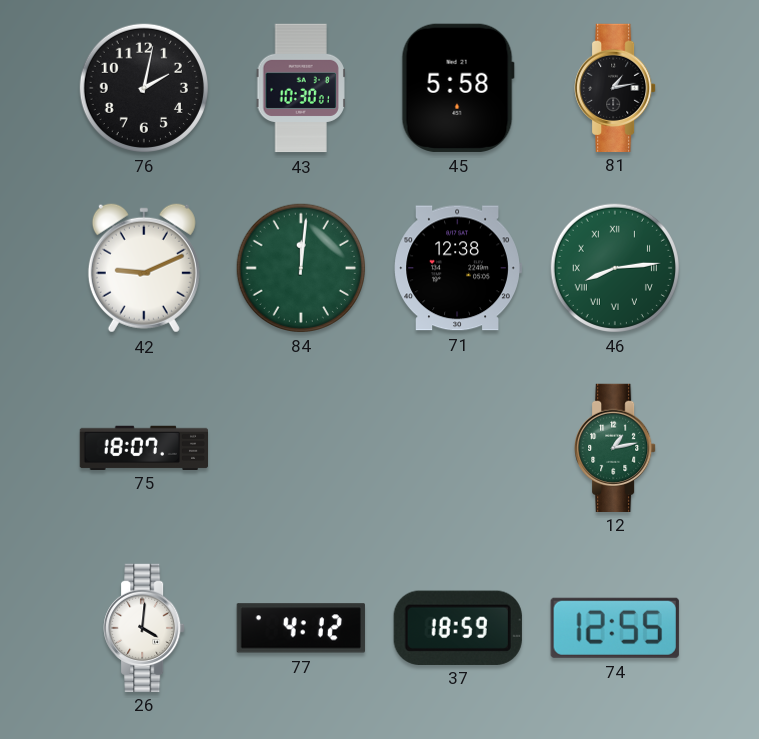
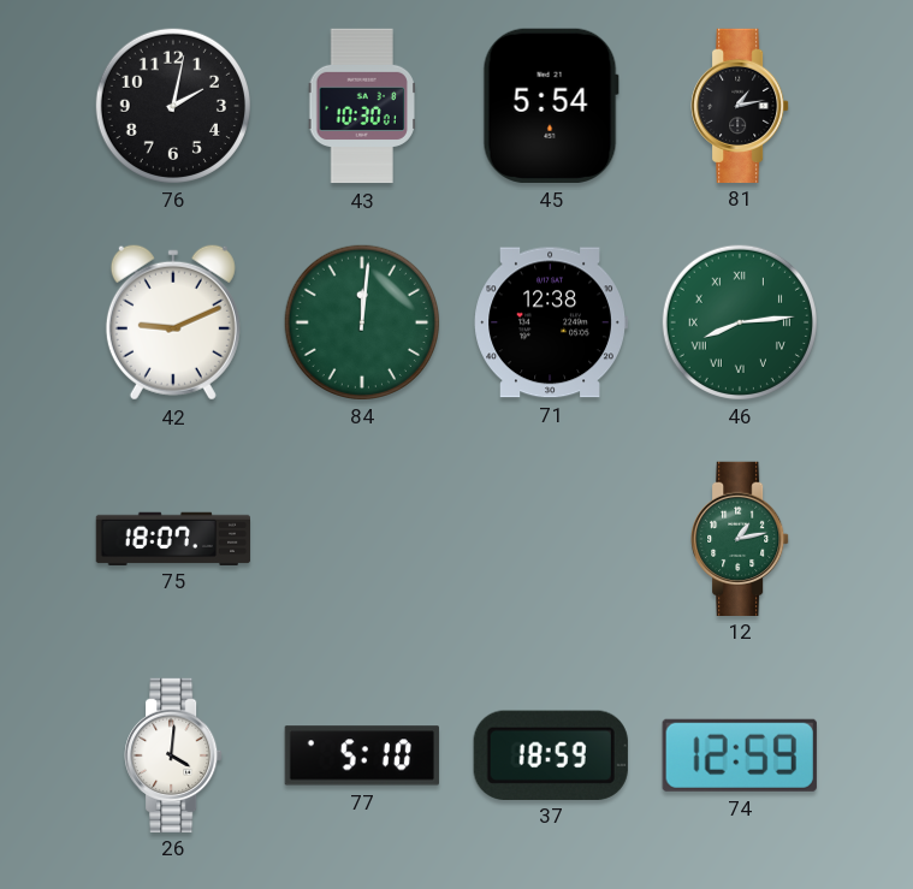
45: 5:58 -> 5:54 (551, 106)
77: 4:12 -> 5:10 (362, 755)
74: 12:55 -> 12:59 (740, 755)
